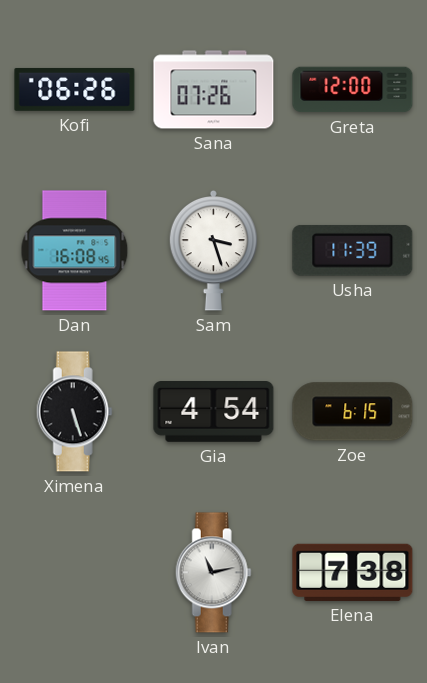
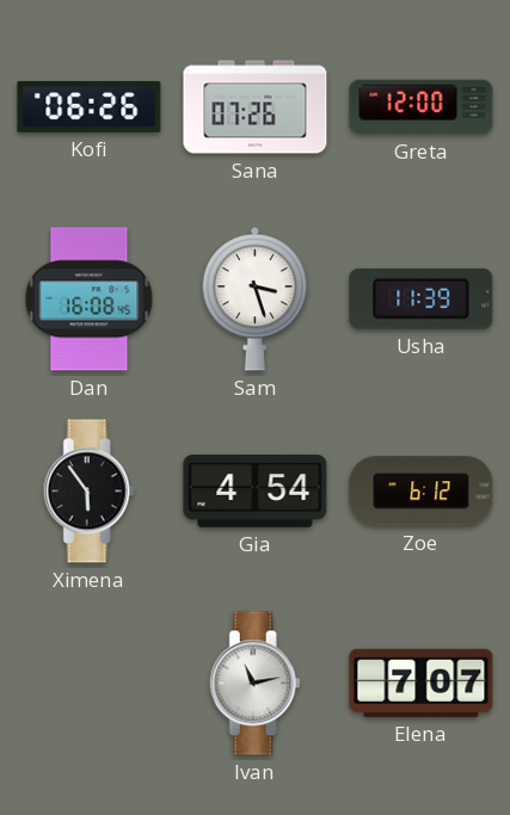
Ximena: 5:27 -> 5:54 (88, 492)
Zoe: 6:15 -> 6:12 (422, 492)
Elena: 7:38 -> 7:07 (422, 683)
